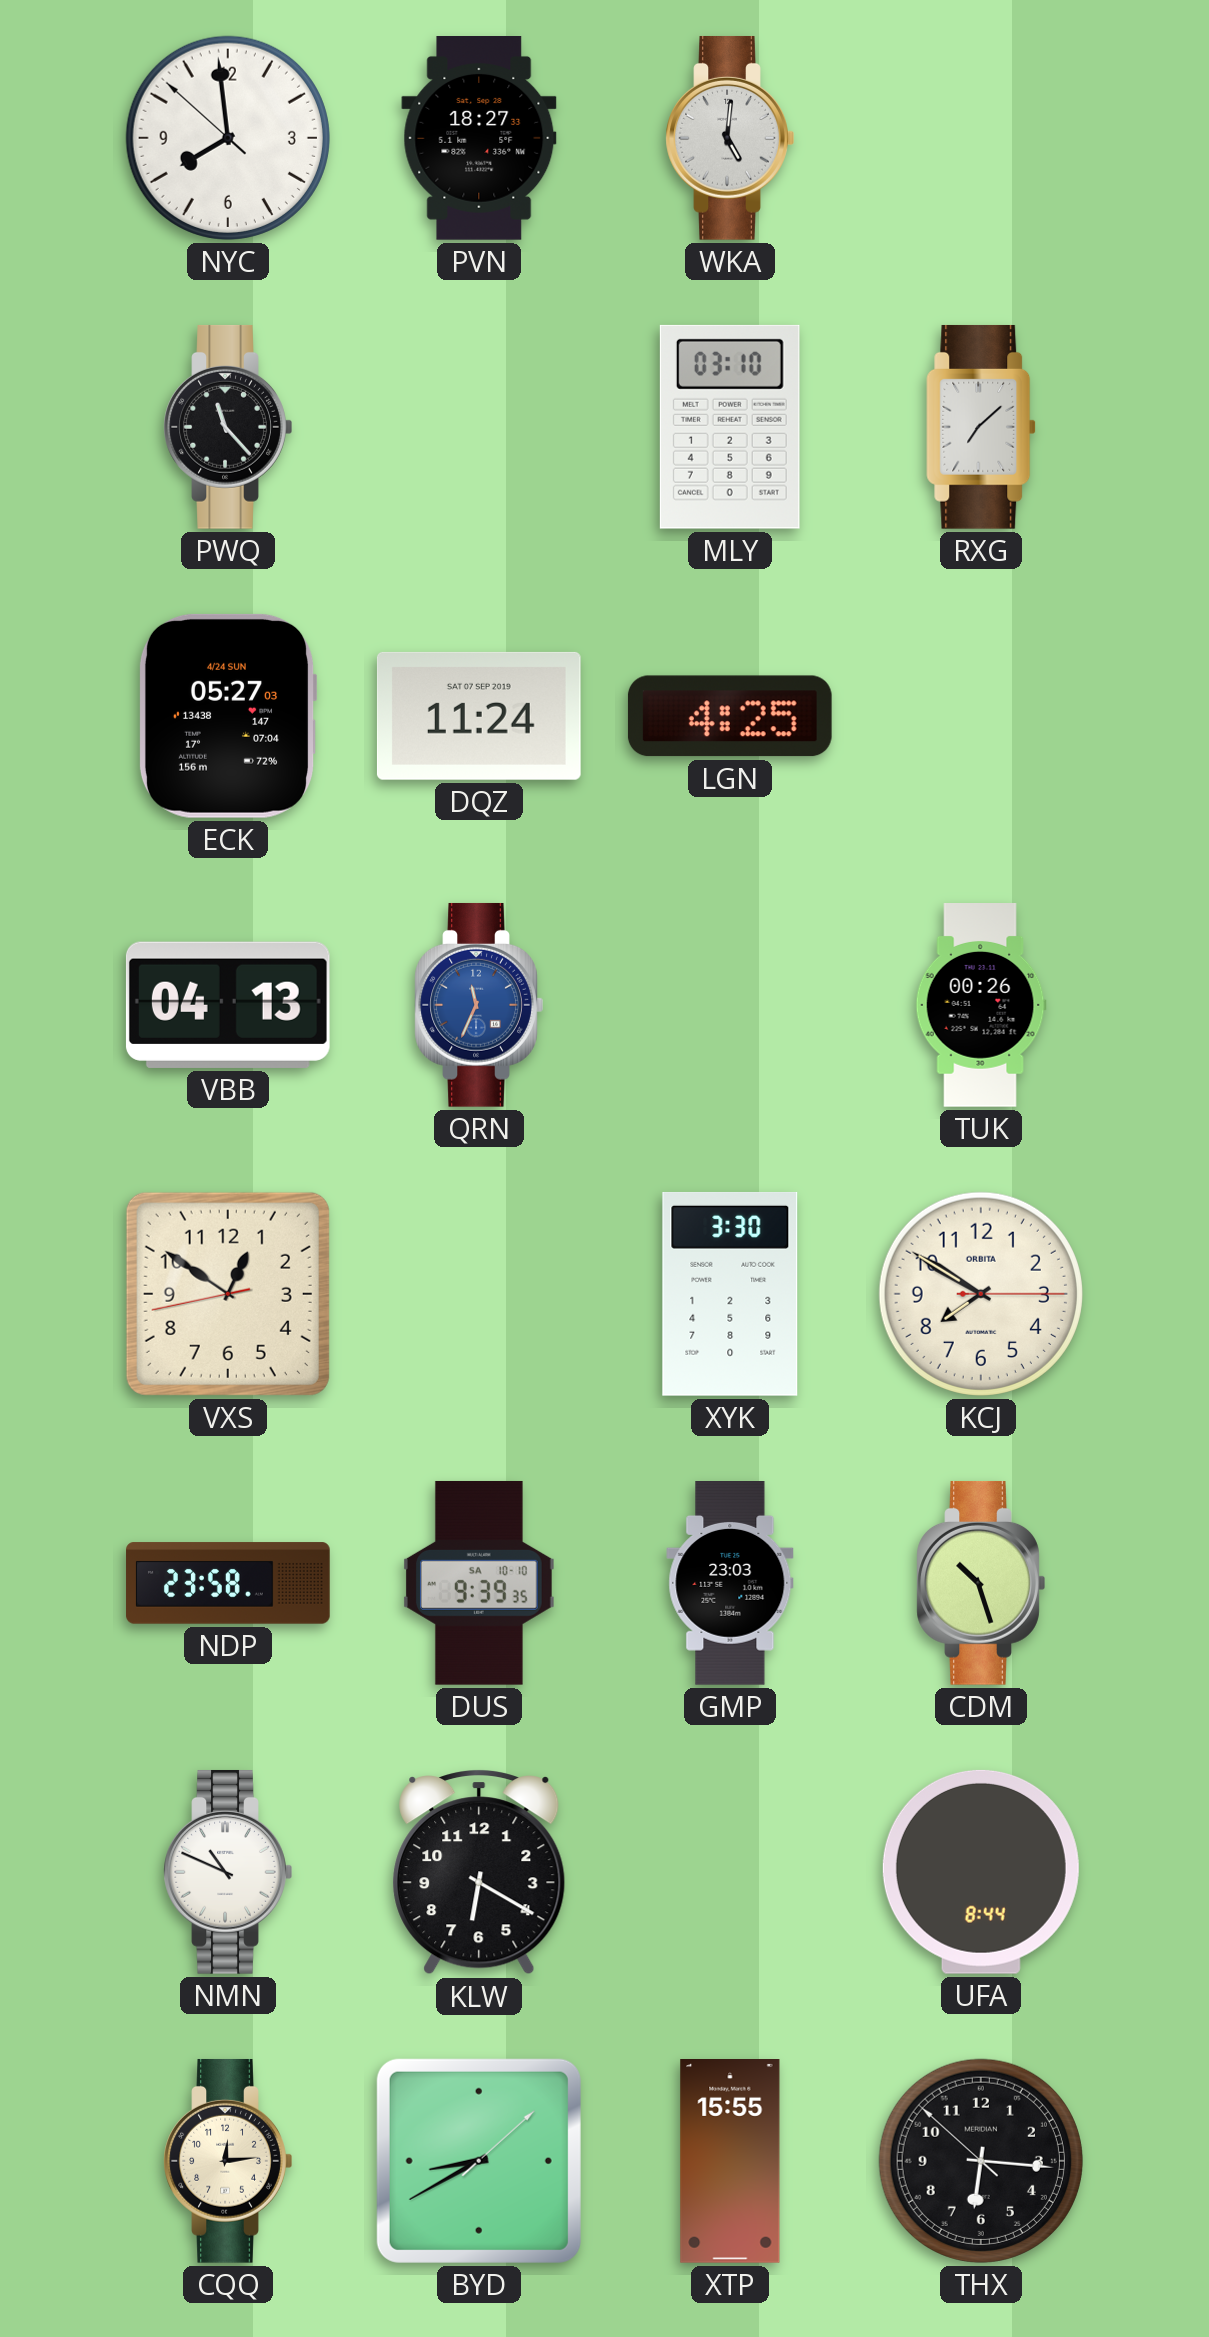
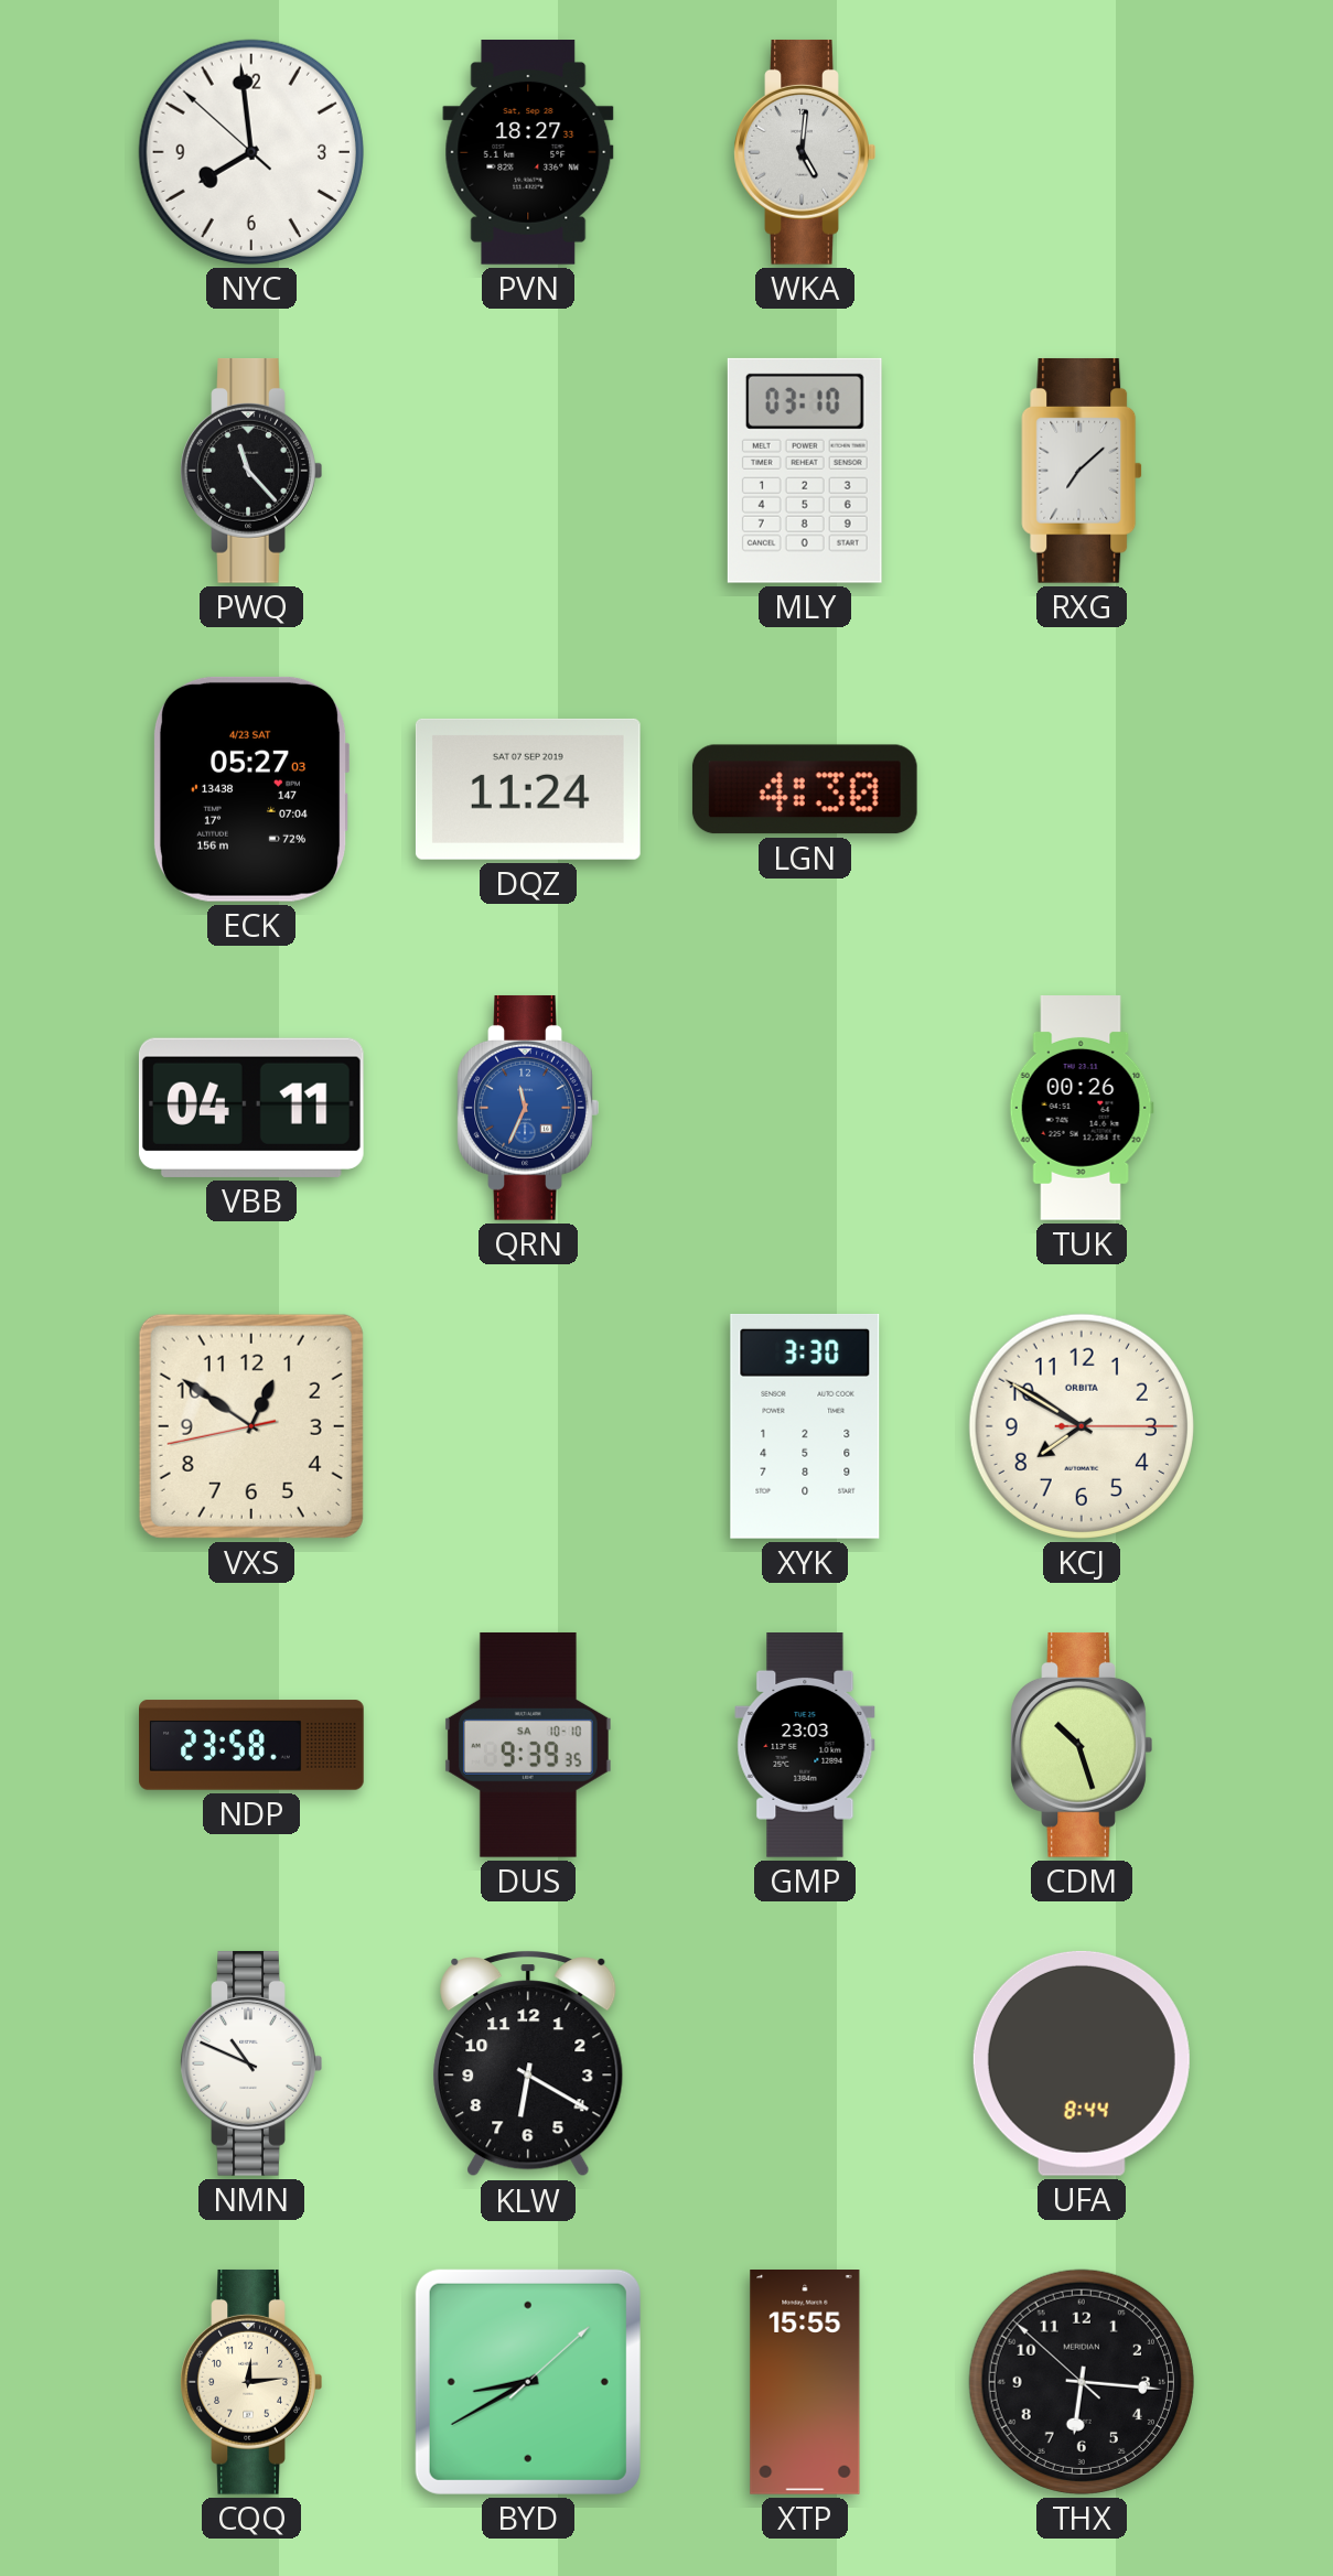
ECK date: 4/24 SUN -> 4/23 SAT (251, 789)
LGN: 4:25 -> 4:30 (805, 789)
VBB: 04:13 -> 04:11 (251, 1108)
